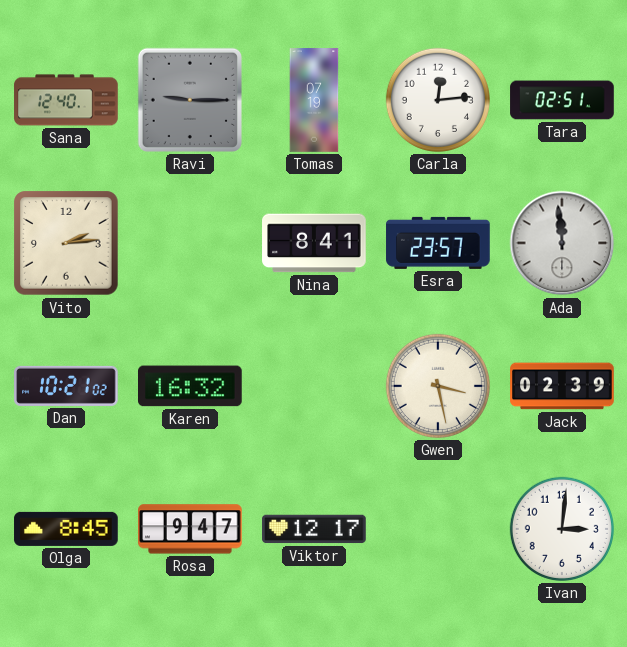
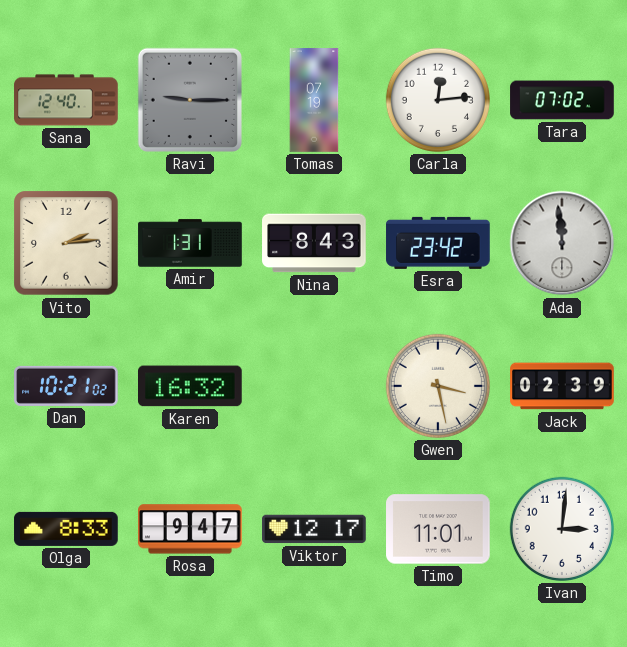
Tara: 02:51 -> 07:02 (562, 100)
Amir: none -> 1:31 (190, 243)
Nina: 8:41 -> 8:43 (314, 243)
Esra: 23:57 -> 23:42 (438, 243)
Olga: 8:45 -> 8:33 (66, 529)
Timo: none -> 11:01 (438, 529)
